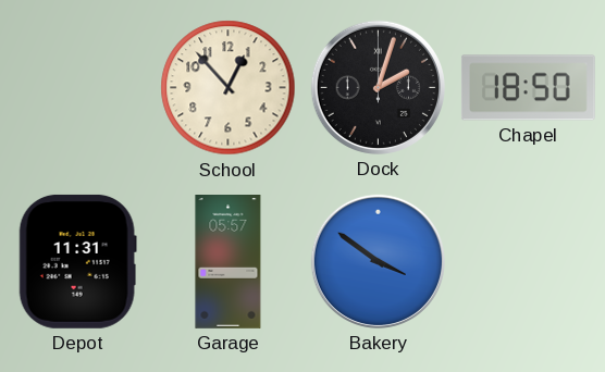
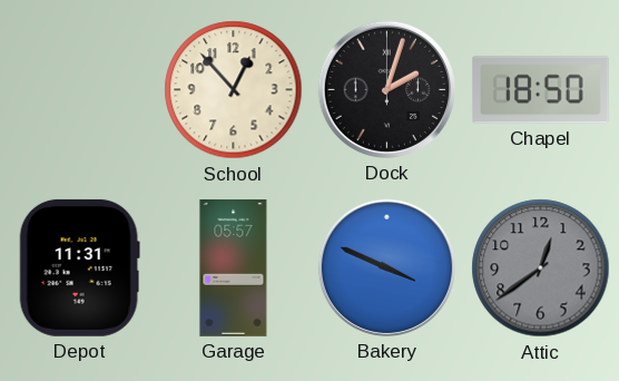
Bakery: 3:51 -> 3:49 (386, 267)
Attic: none -> 12:39 (541, 268)
